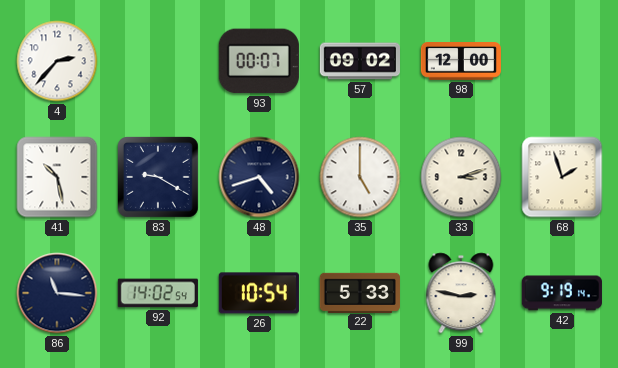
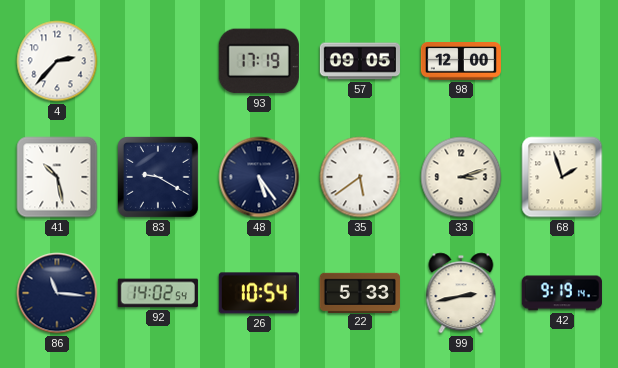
93: 00:07 -> 17:19 (259, 61)
57: 09:02 -> 09:05 (359, 61)
48: 4:42 -> 5:24 (259, 177)
35: 5:00 -> 5:39 (360, 177)
99: 2:47 -> 2:43 (461, 293)
